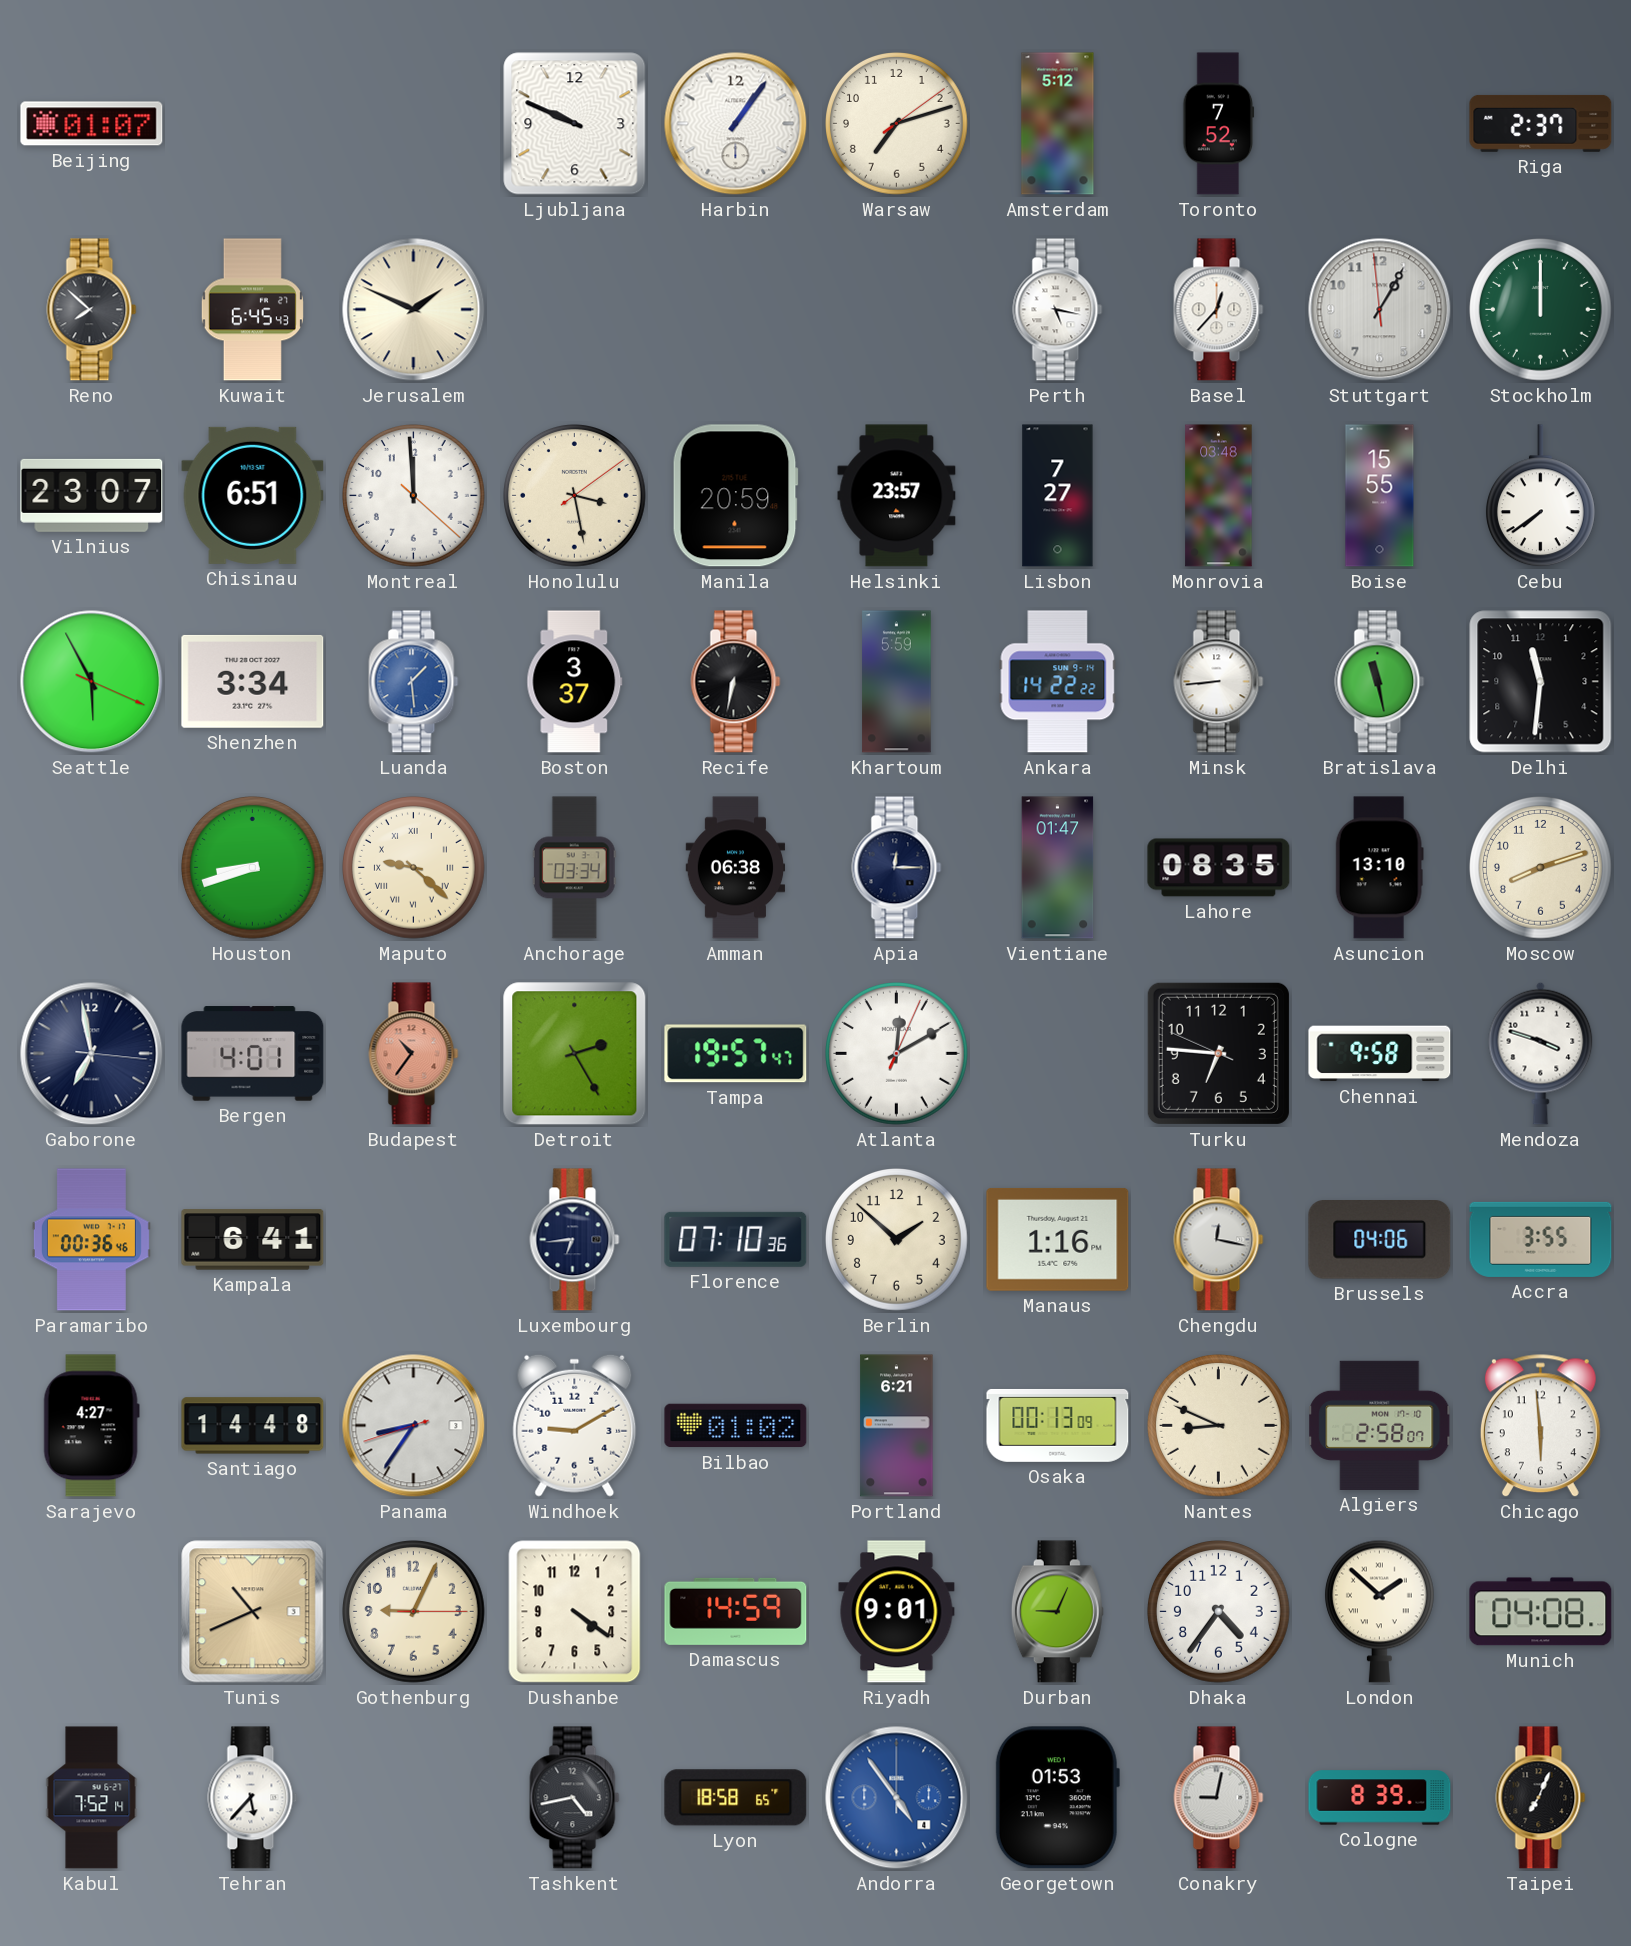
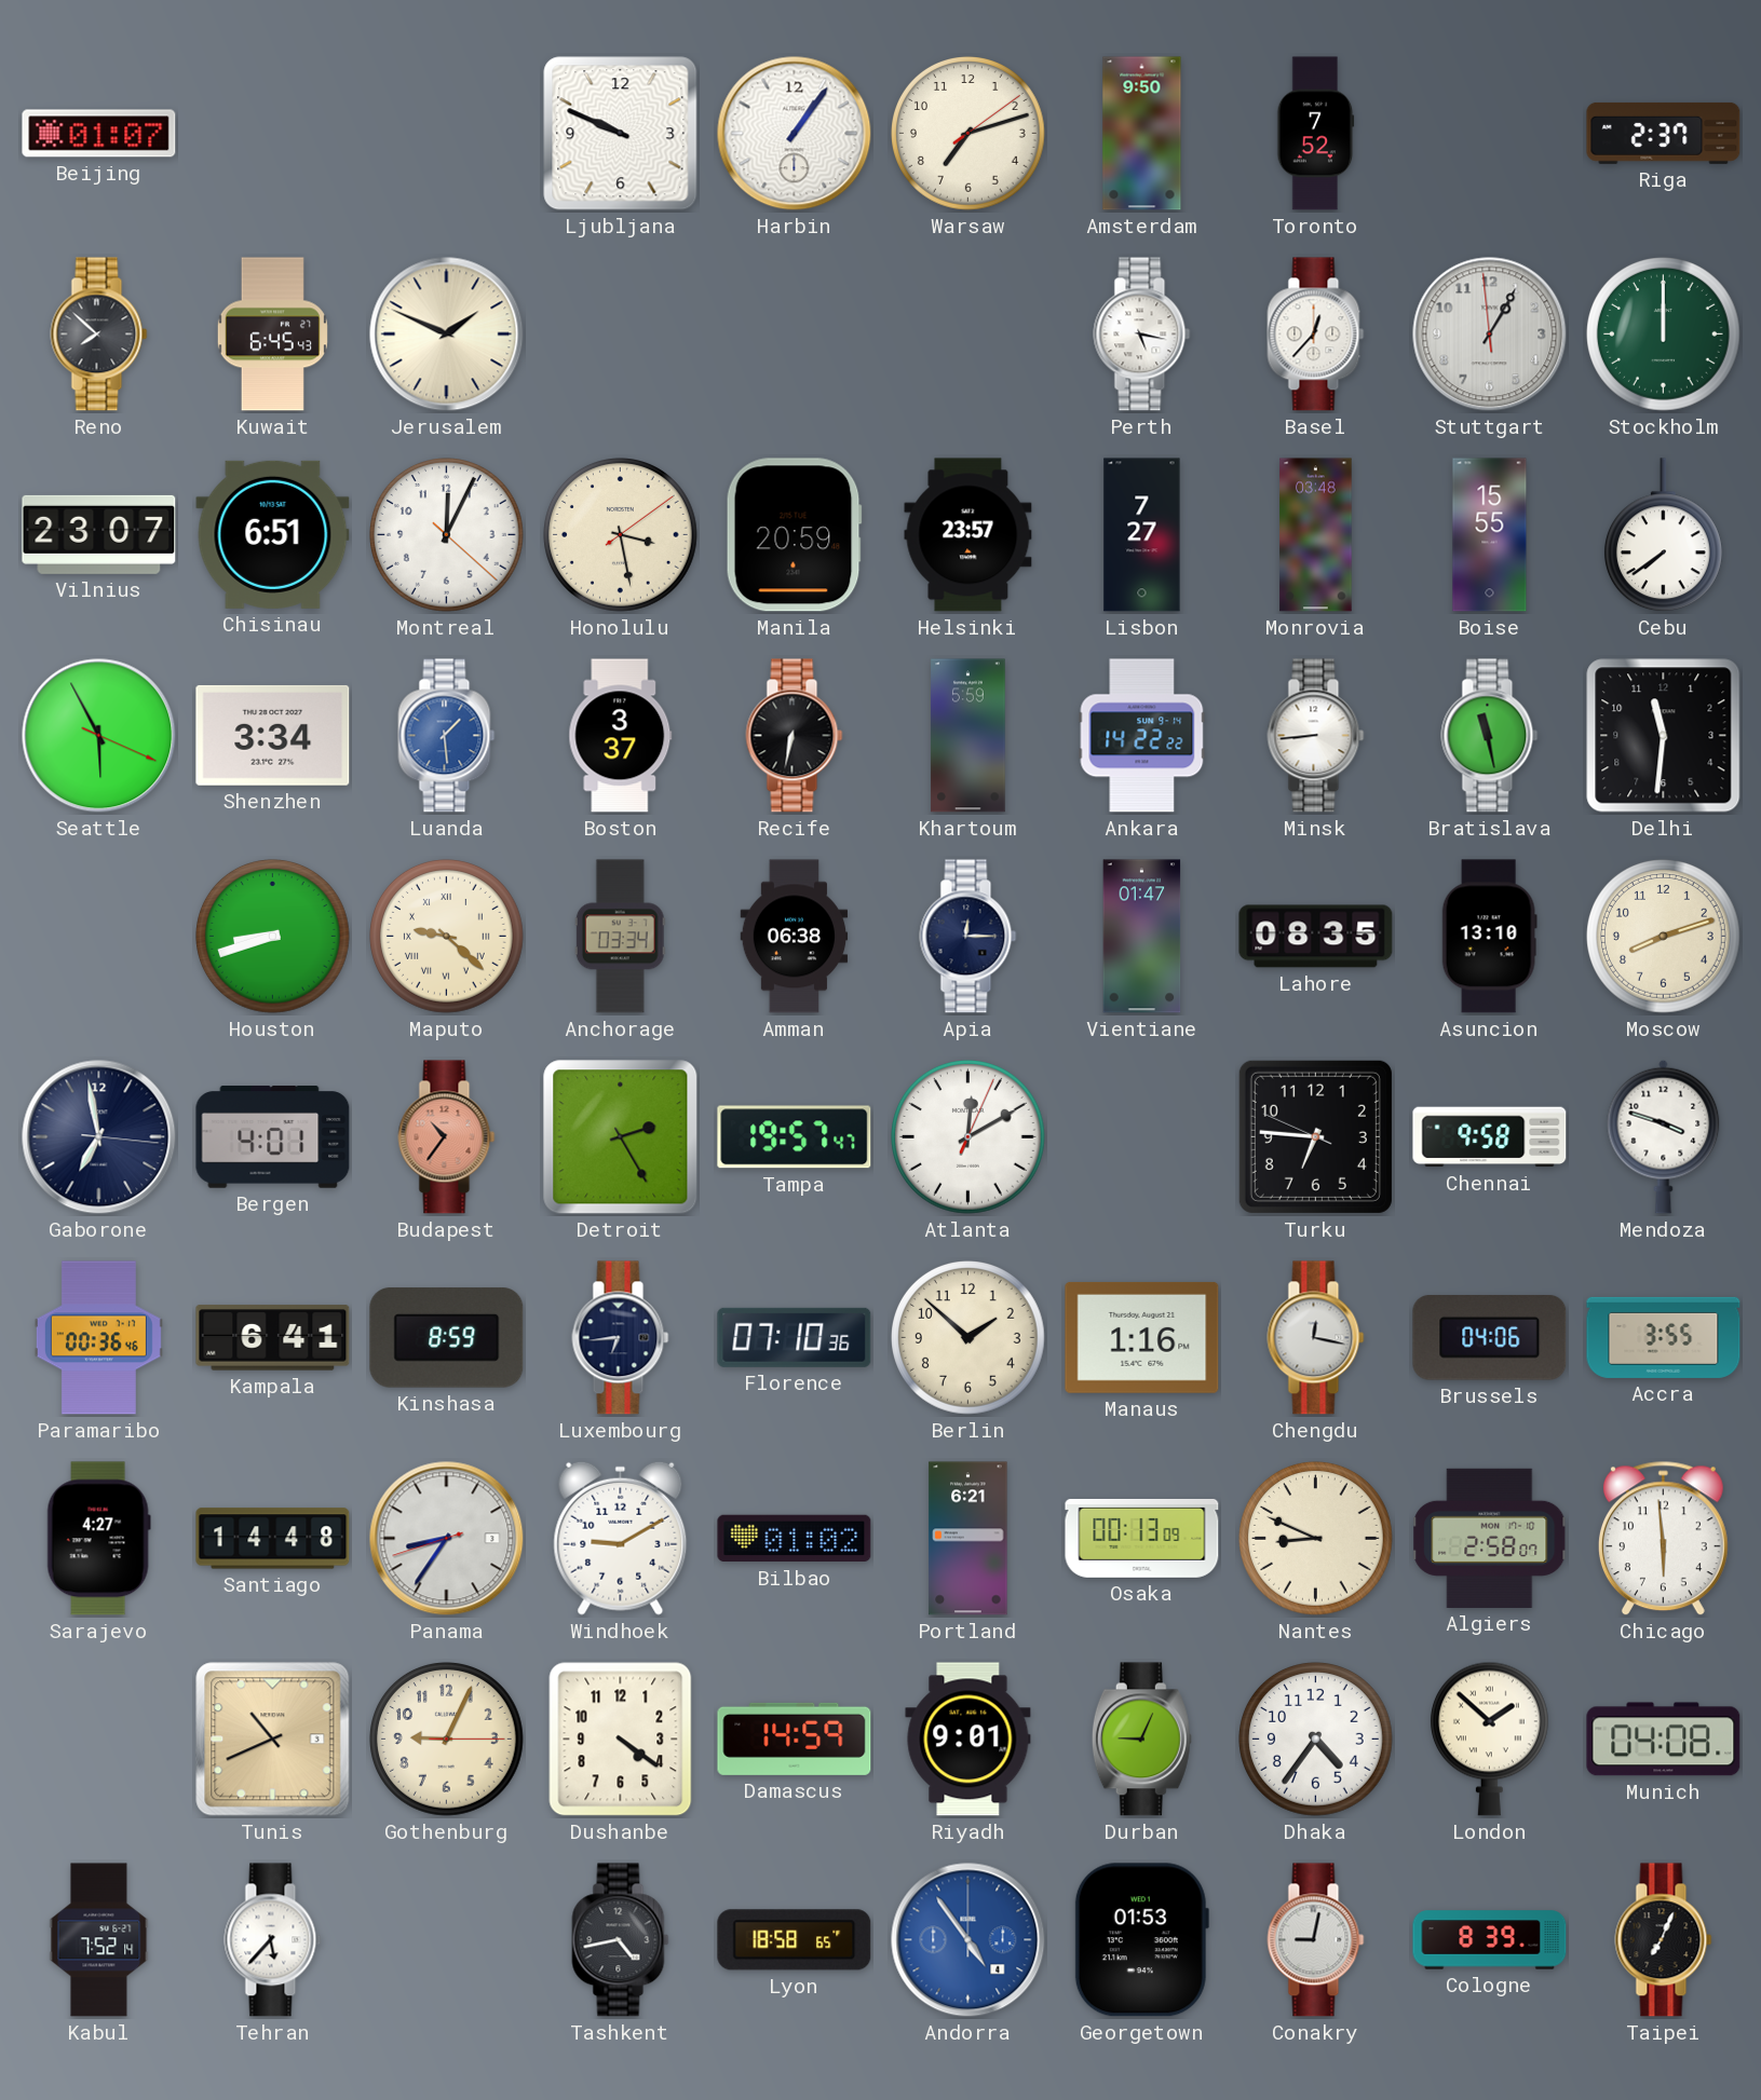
Amsterdam: 5:12 -> 9:50 (1142, 134)
Montreal: 11:59 -> 12:04 (447, 535)
Kinshasa: none -> 8:59 (447, 1338)
